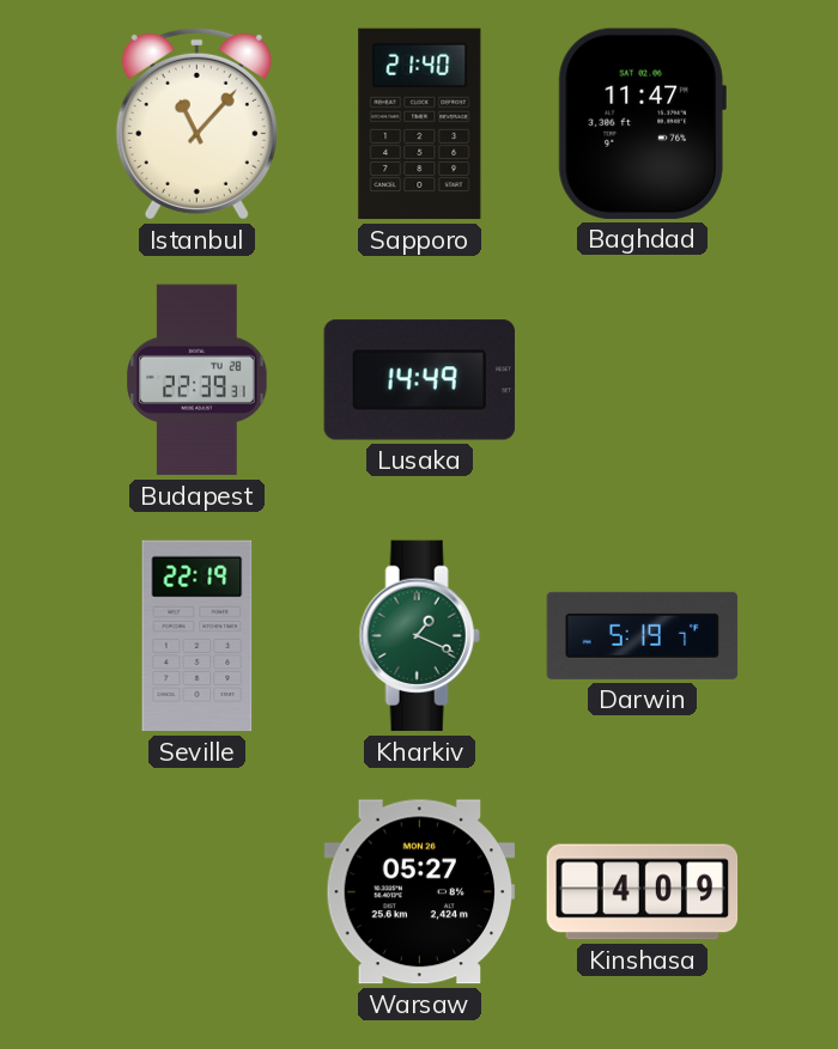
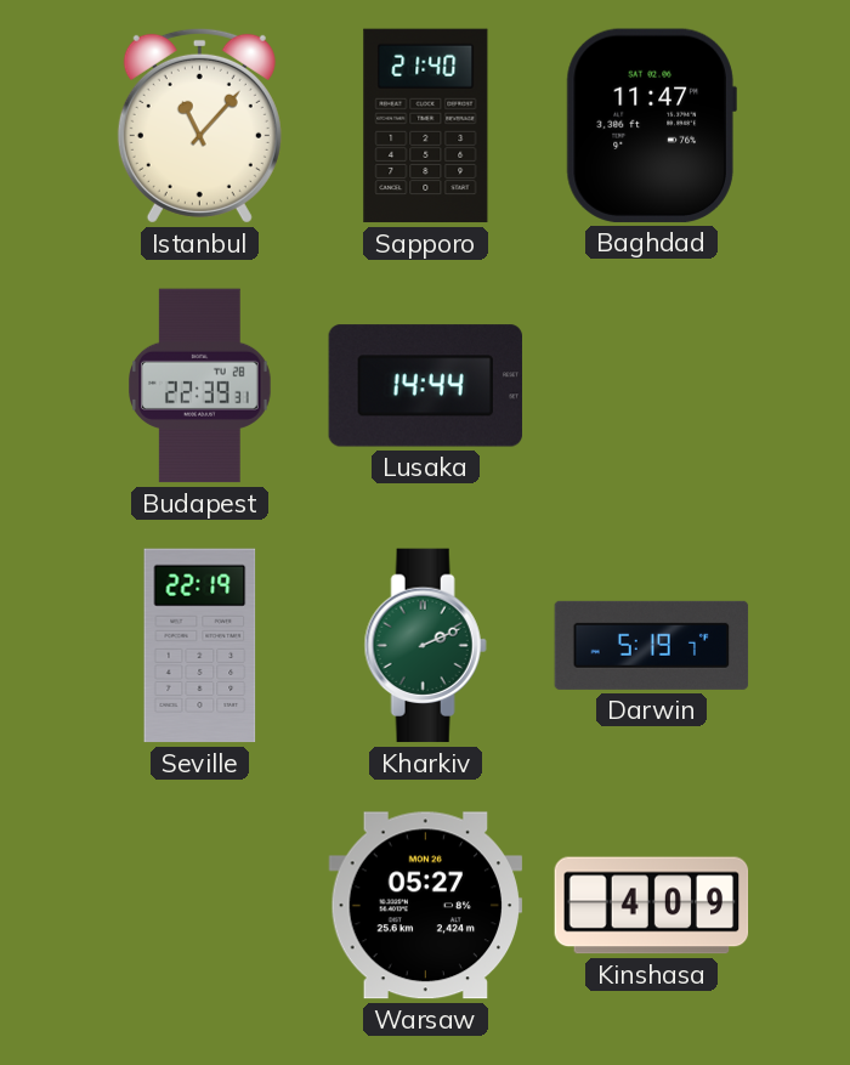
Lusaka: 14:49 -> 14:44 (425, 386)
Kharkiv: 1:19 -> 2:11 (425, 646)
